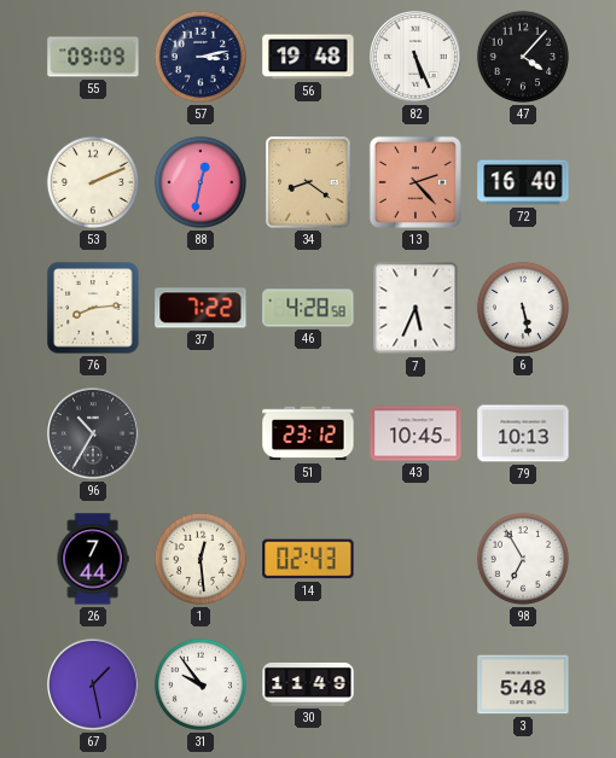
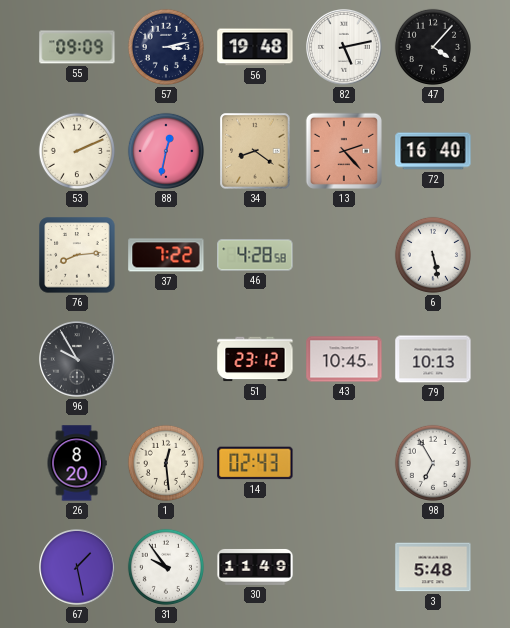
82: 5:26 -> 5:13 (345, 48)
7: 5:34 -> none (415, 308)
96: 10:35 -> 9:55 (78, 360)
26: 7:44 -> 8:20 (77, 463)
